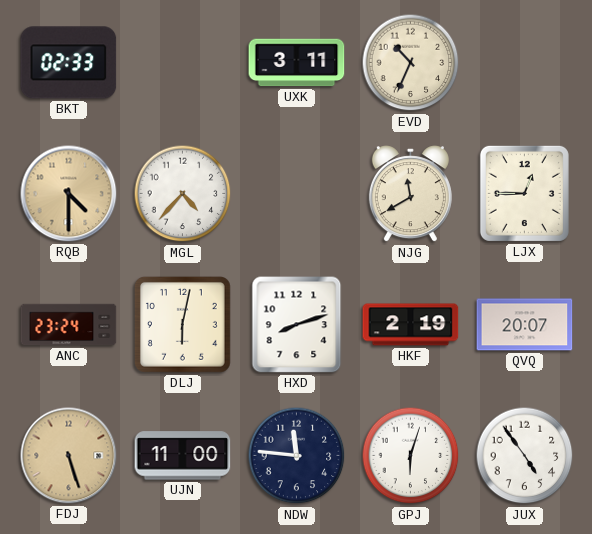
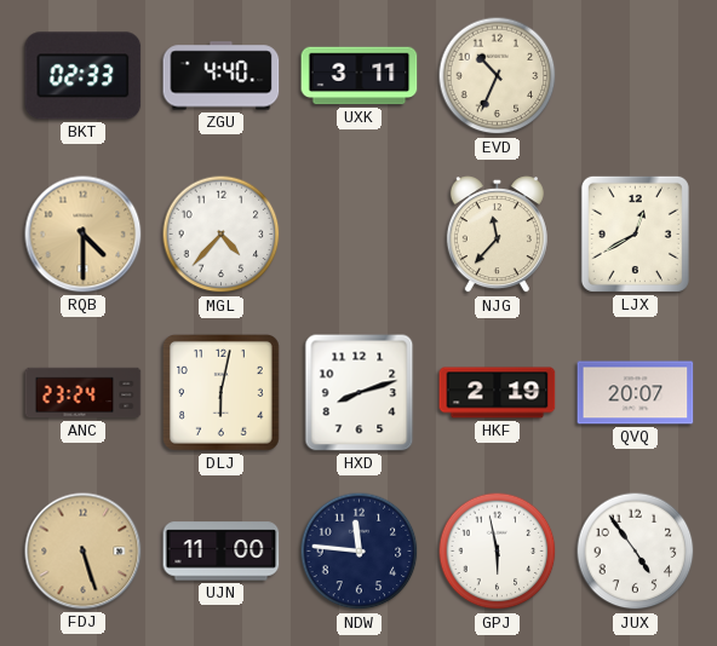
ZGU: none -> 4:40 (222, 76)
NJG: 11:40 -> 11:37 (497, 235)
LJX: 12:45 -> 12:40 (635, 233)
GPJ: 6:03 -> 5:58 (498, 552)
